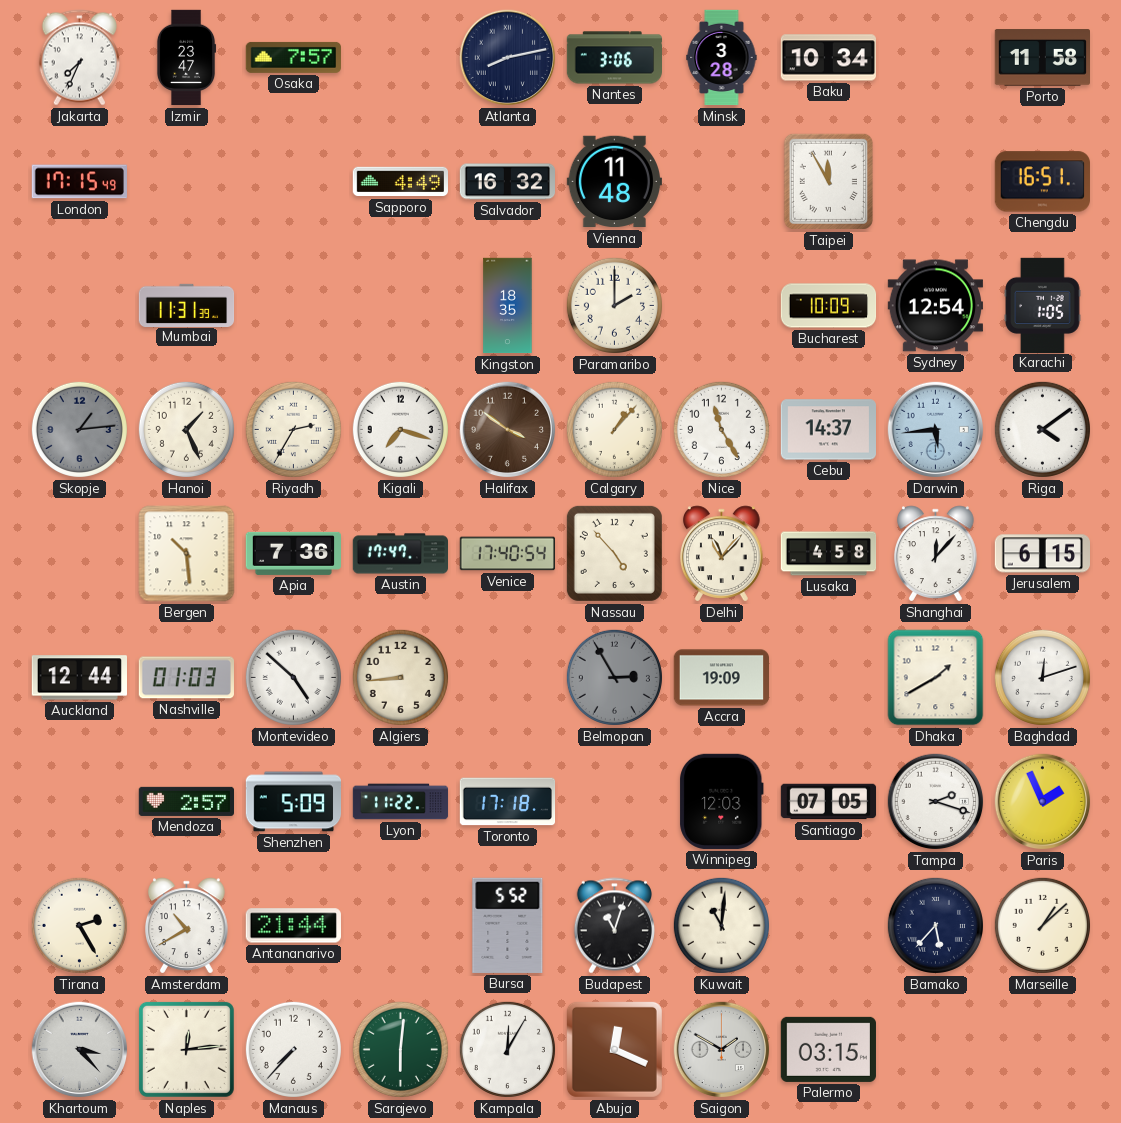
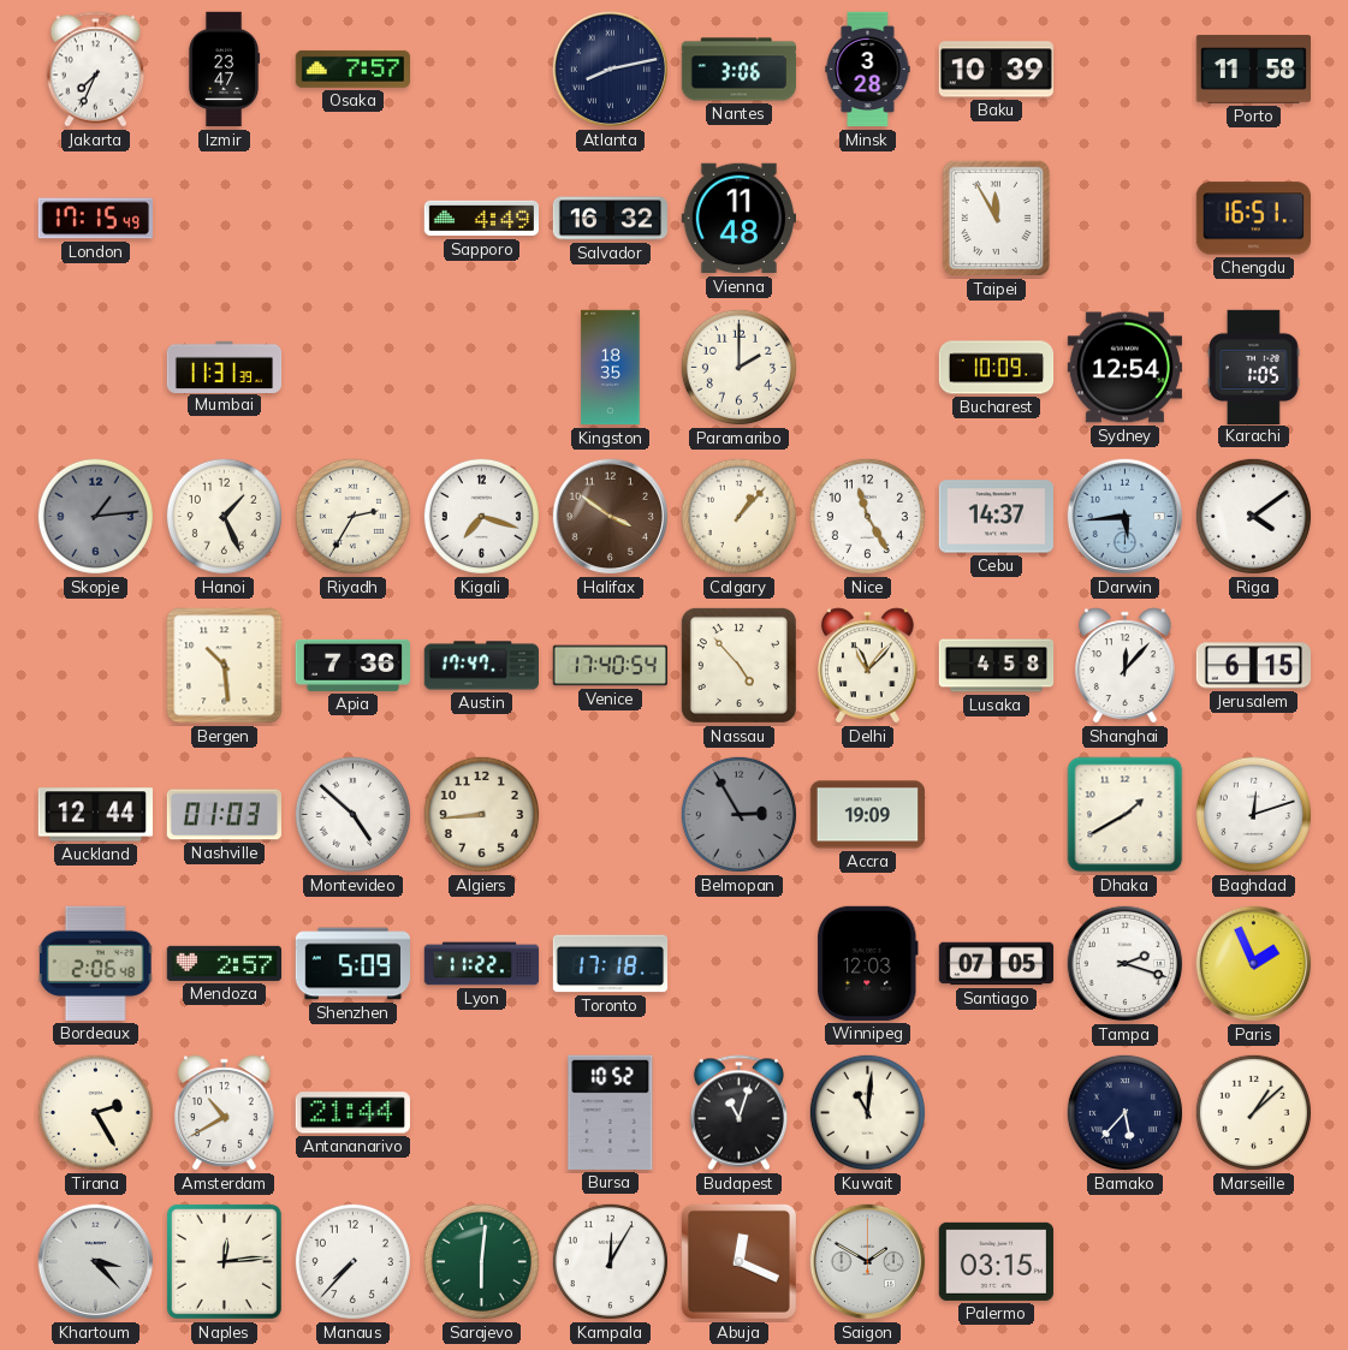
Baku: 10:34 -> 10:39 (996, 70)
Bordeaux: none -> 2:06 (96, 963)
Bursa: 5:52 -> 10:52 (611, 1112)
